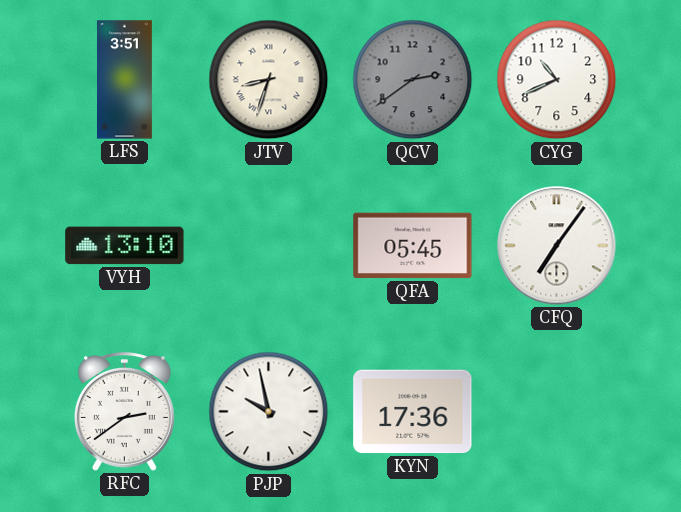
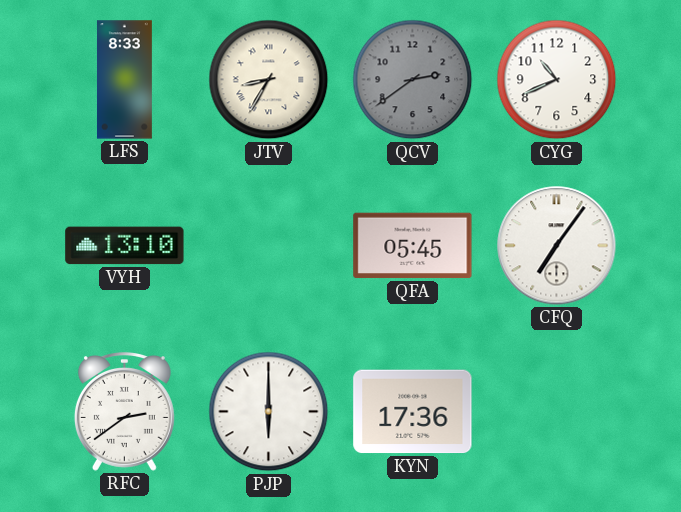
LFS: 3:51 -> 8:33 (124, 80)
JTV: 8:33 -> 8:35 (269, 80)
PJP: 9:58 -> 6:00 (269, 412)
